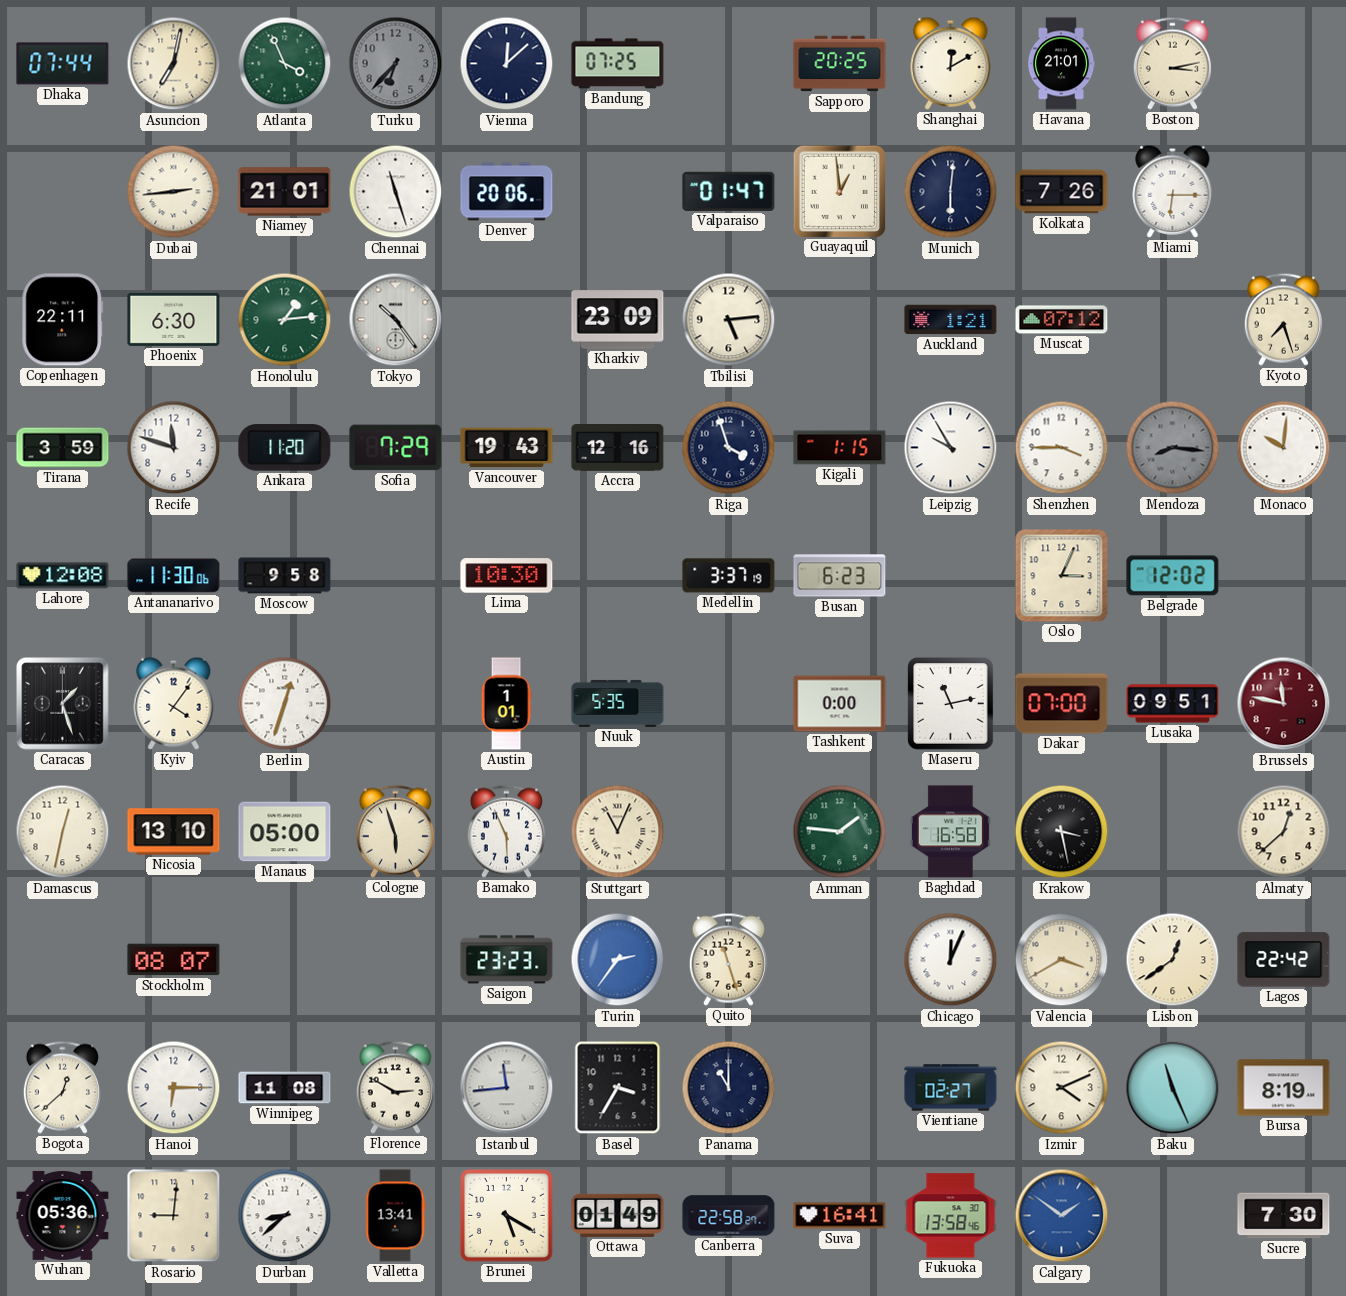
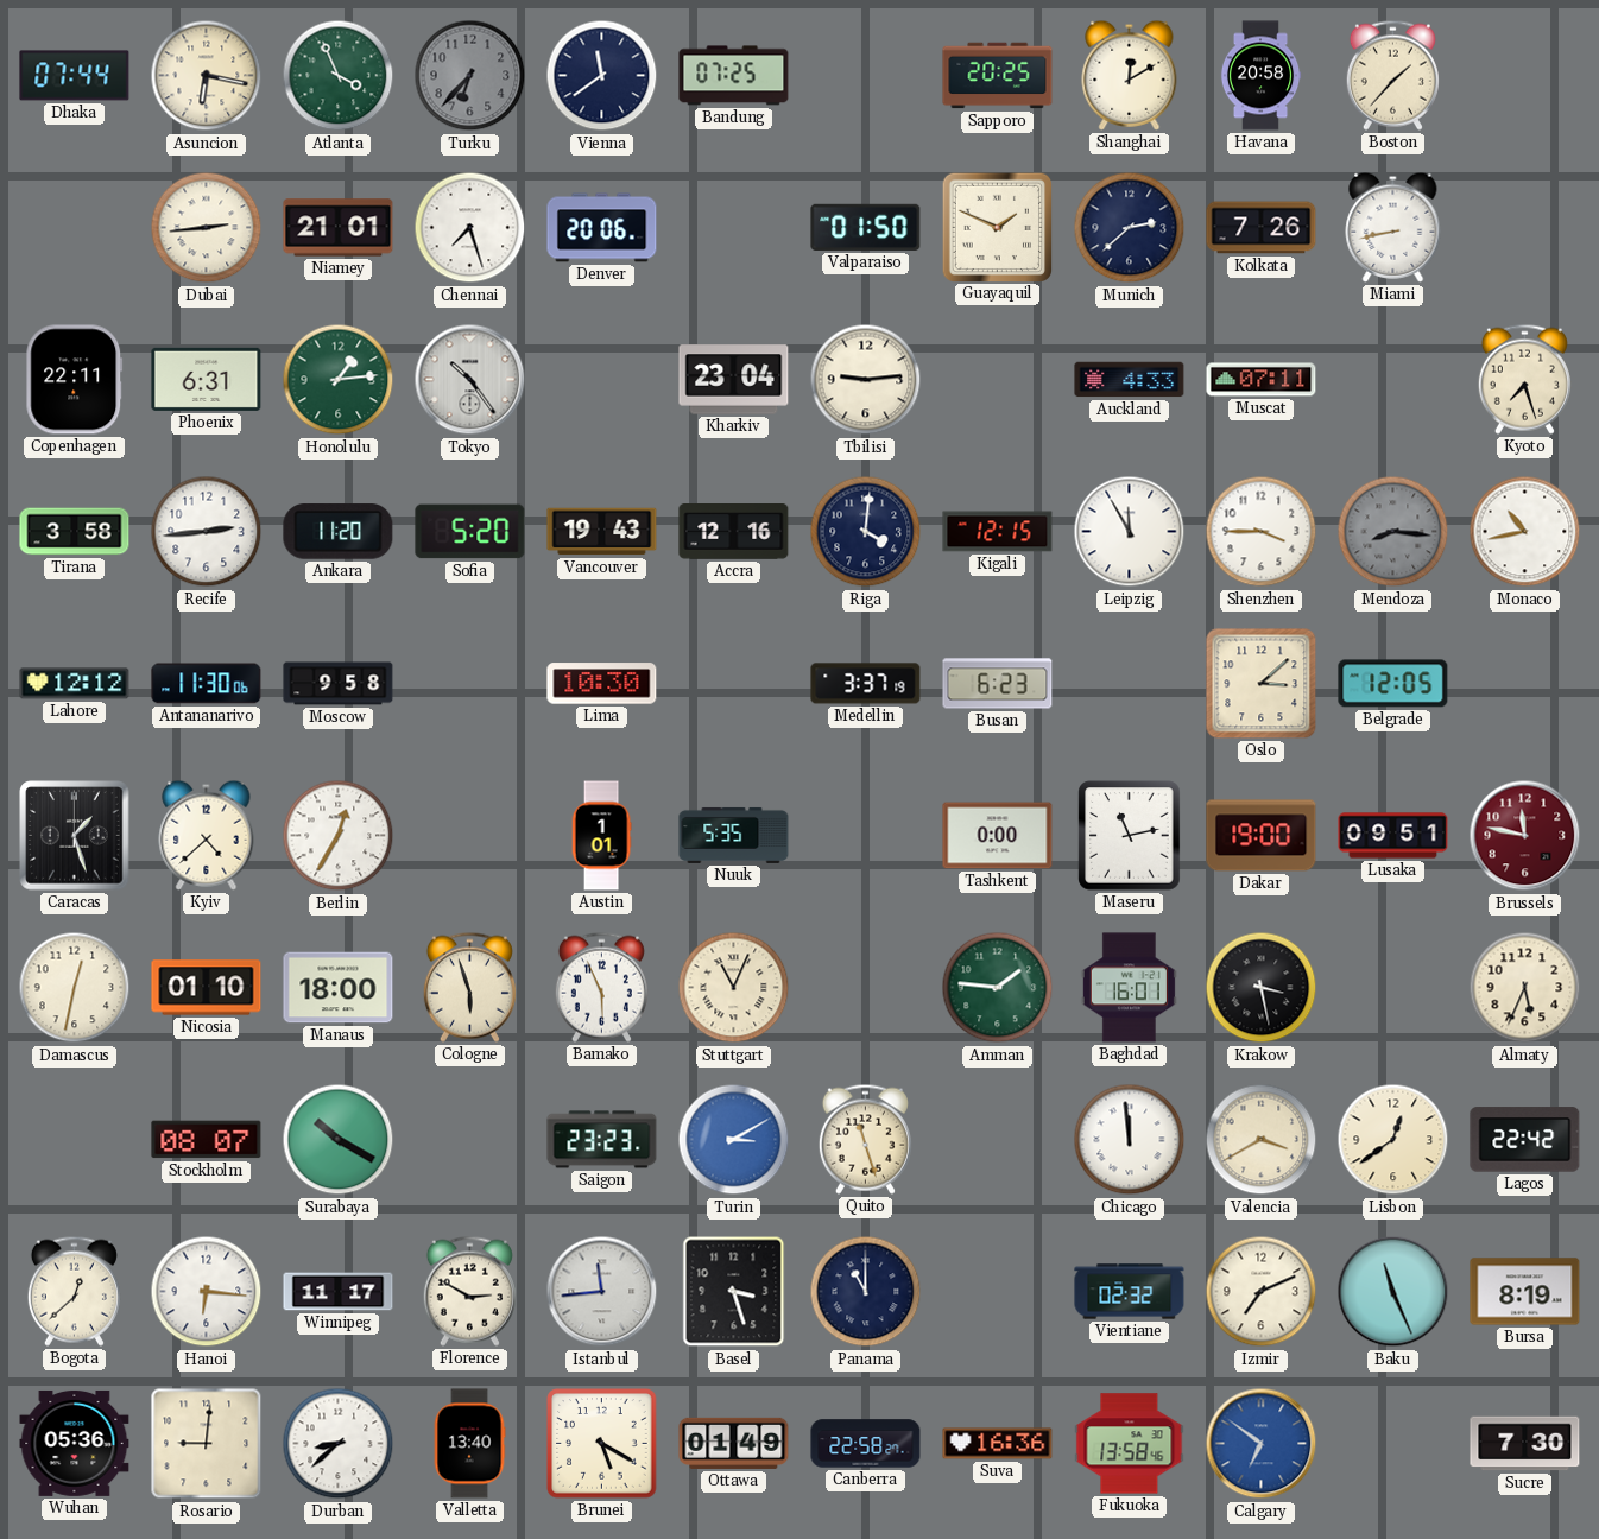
Asuncion: 7:02 -> 6:17 (207, 76)
Vienna: 12:08 -> 11:39 (602, 76)
Havana: 21:01 -> 20:58 (1260, 76)
Boston: 3:13 -> 1:37 (1392, 75)
Chennai: 11:27 -> 7:27 (470, 228)
Valparaiso: 01:47 -> 01:50 (866, 227)
Guayaquil: 12:59 -> 1:49 (997, 227)
Munich: 6:01 -> 2:38 (1130, 228)
Miami: 6:15 -> 8:43 (1393, 227)
Phoenix: 6:30 -> 6:31 (207, 379)
Kharkiv: 23:09 -> 23:04 (734, 380)
Tbilisi: 5:14 -> 9:14 (866, 380)
Auckland: 1:21 -> 4:33 (1130, 380)
Muscat: 07:12 -> 07:11 (1262, 380)
Tirana: 3:59 -> 3:58 (75, 532)
Recife: 11:48 -> 2:44 (207, 532)
Sofia: 7:29 -> 5:20 (470, 532)
Riga: 3:57 -> 4:01 (866, 532)
Kigali: 1:15 -> 12:15 (998, 532)
Leipzig: 9:55 -> 11:55 (1130, 532)
Monaco: 10:01 -> 10:43 (1525, 532)
Lahore: 12:08 -> 12:12 (75, 684)
Oslo: 3:04 -> 3:08 (1262, 684)
Belgrade: 12:02 -> 12:05 (1393, 684)
Kyiv: 4:06 -> 4:38 (207, 835)
Berlin: 12:33 -> 12:35 (339, 836)
Dakar: 07:00 -> 19:00 (1262, 836)
Nicosia: 13:10 -> 01:10 (207, 988)
Manaus: 05:00 -> 18:00 (339, 988)
Baghdad: 16:58 -> 16:01 (1129, 988)
Almaty: 12:38 -> 5:34 (1525, 988)
Surabaya: none -> 10:20 (339, 1140)
Turin: 2:36 -> 3:10 (734, 1140)
Chicago: 12:04 -> 11:59 (1130, 1140)
Hanoi: 6:15 -> 6:16 (207, 1292)
Winnipeg: 11:08 -> 11:17 (339, 1292)
Basel: 3:35 -> 3:27 (734, 1292)
Vientiane: 02:27 -> 02:32 (1130, 1292)
Izmir: 4:11 -> 7:11 (1262, 1292)
Valletta: 13:41 -> 13:40 (469, 1444)
Suva: 16:41 -> 16:36 (998, 1444)
Calgary: 1:51 -> 6:51 (1262, 1444)
